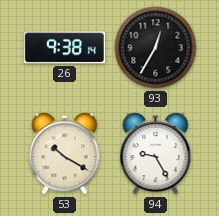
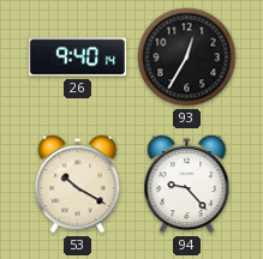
26: 9:38 -> 9:40 (77, 58)
94: 9:25 -> 9:23 (187, 185)
